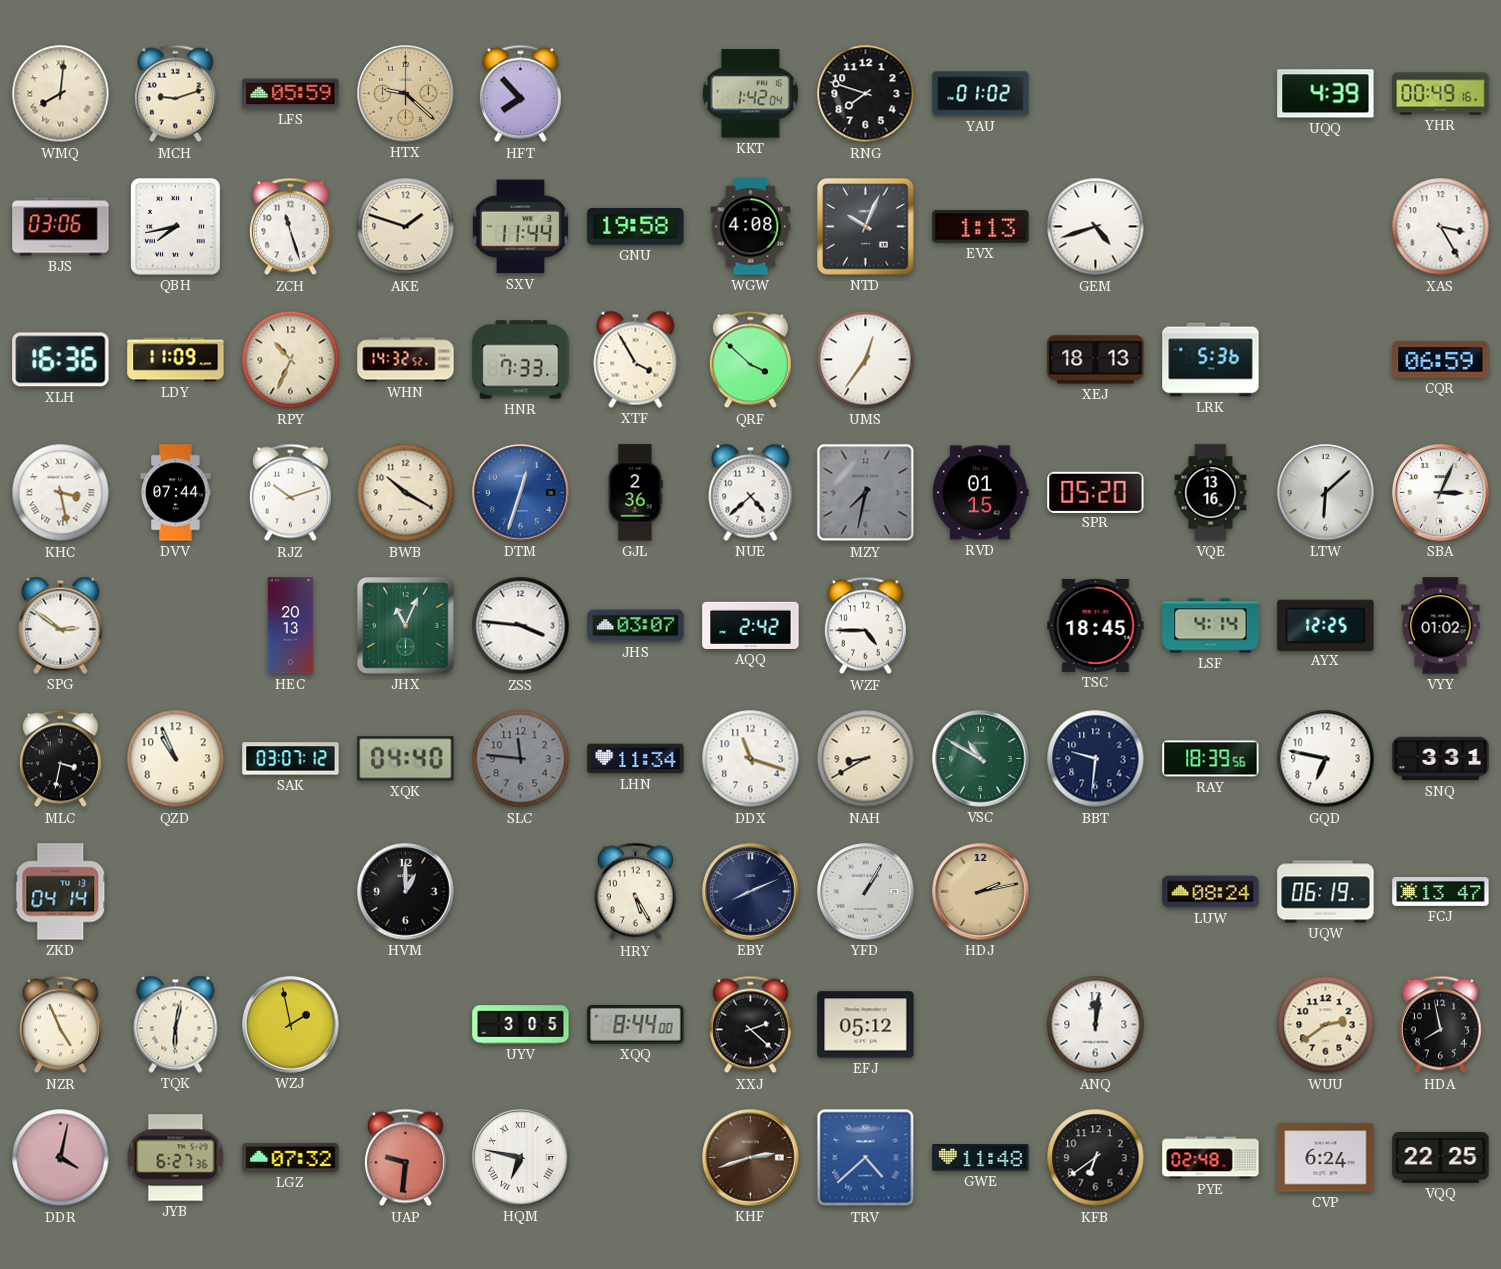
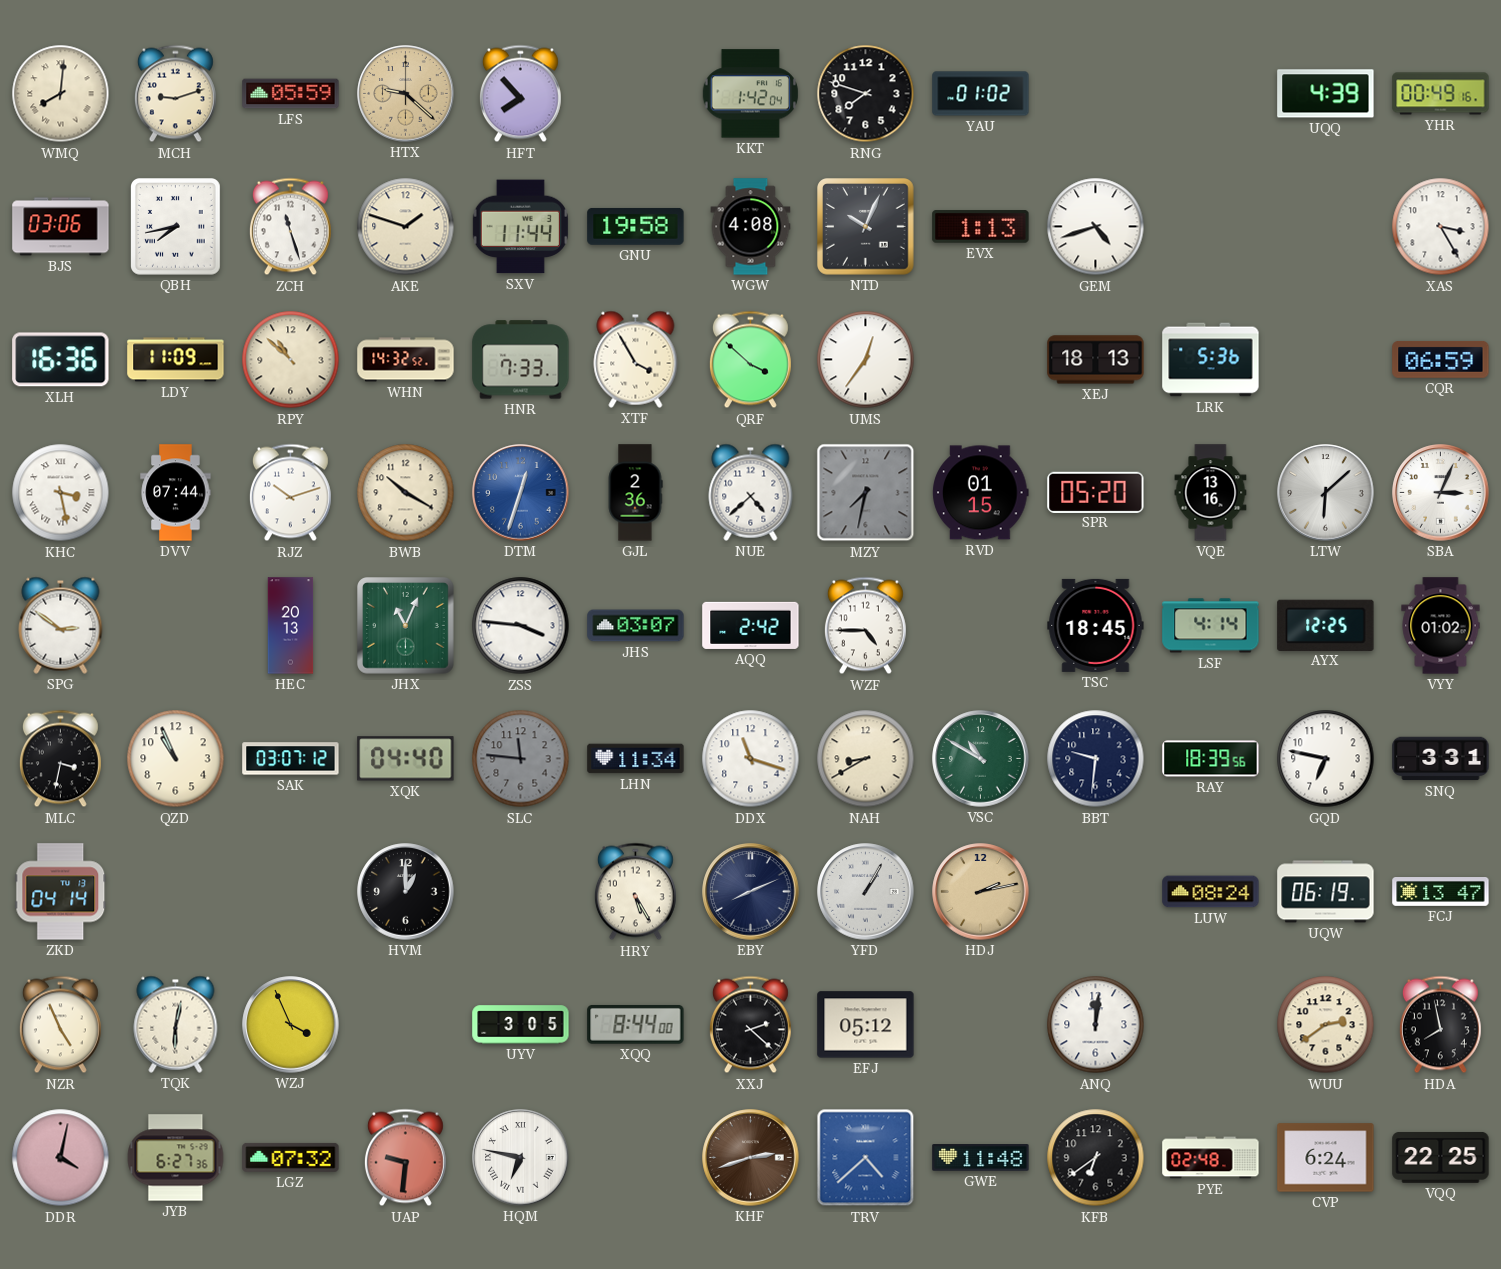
RPY: 10:34 -> 10:52 (291, 360)
WZJ: 1:58 -> 3:56 (291, 1025)
